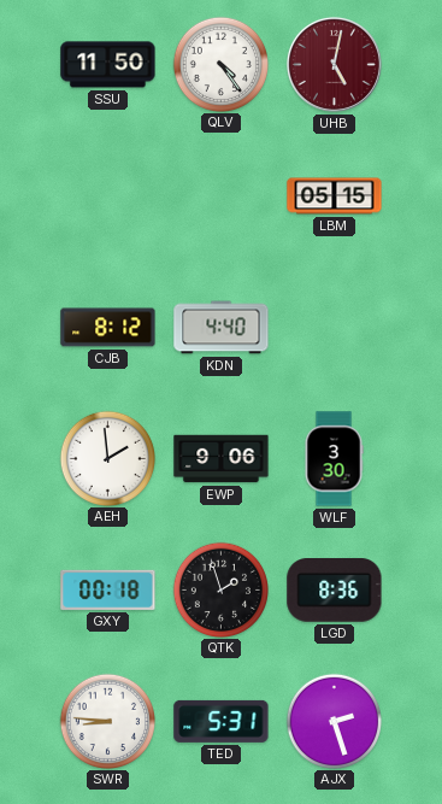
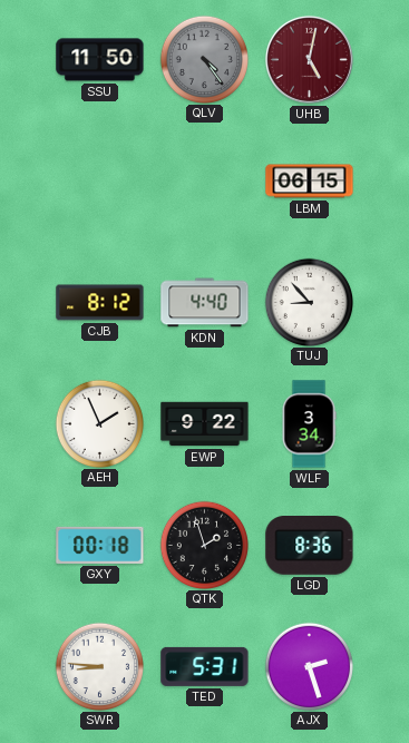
QLV dial: white -> grey (204, 59)
LBM: 05:15 -> 06:15 (310, 182)
TUJ: none -> 8:53 (309, 302)
AEH: 1:59 -> 1:56 (99, 423)
EWP: 9:06 -> 9:22 (205, 424)
WLF: 3:30 -> 3:34 (309, 424)
